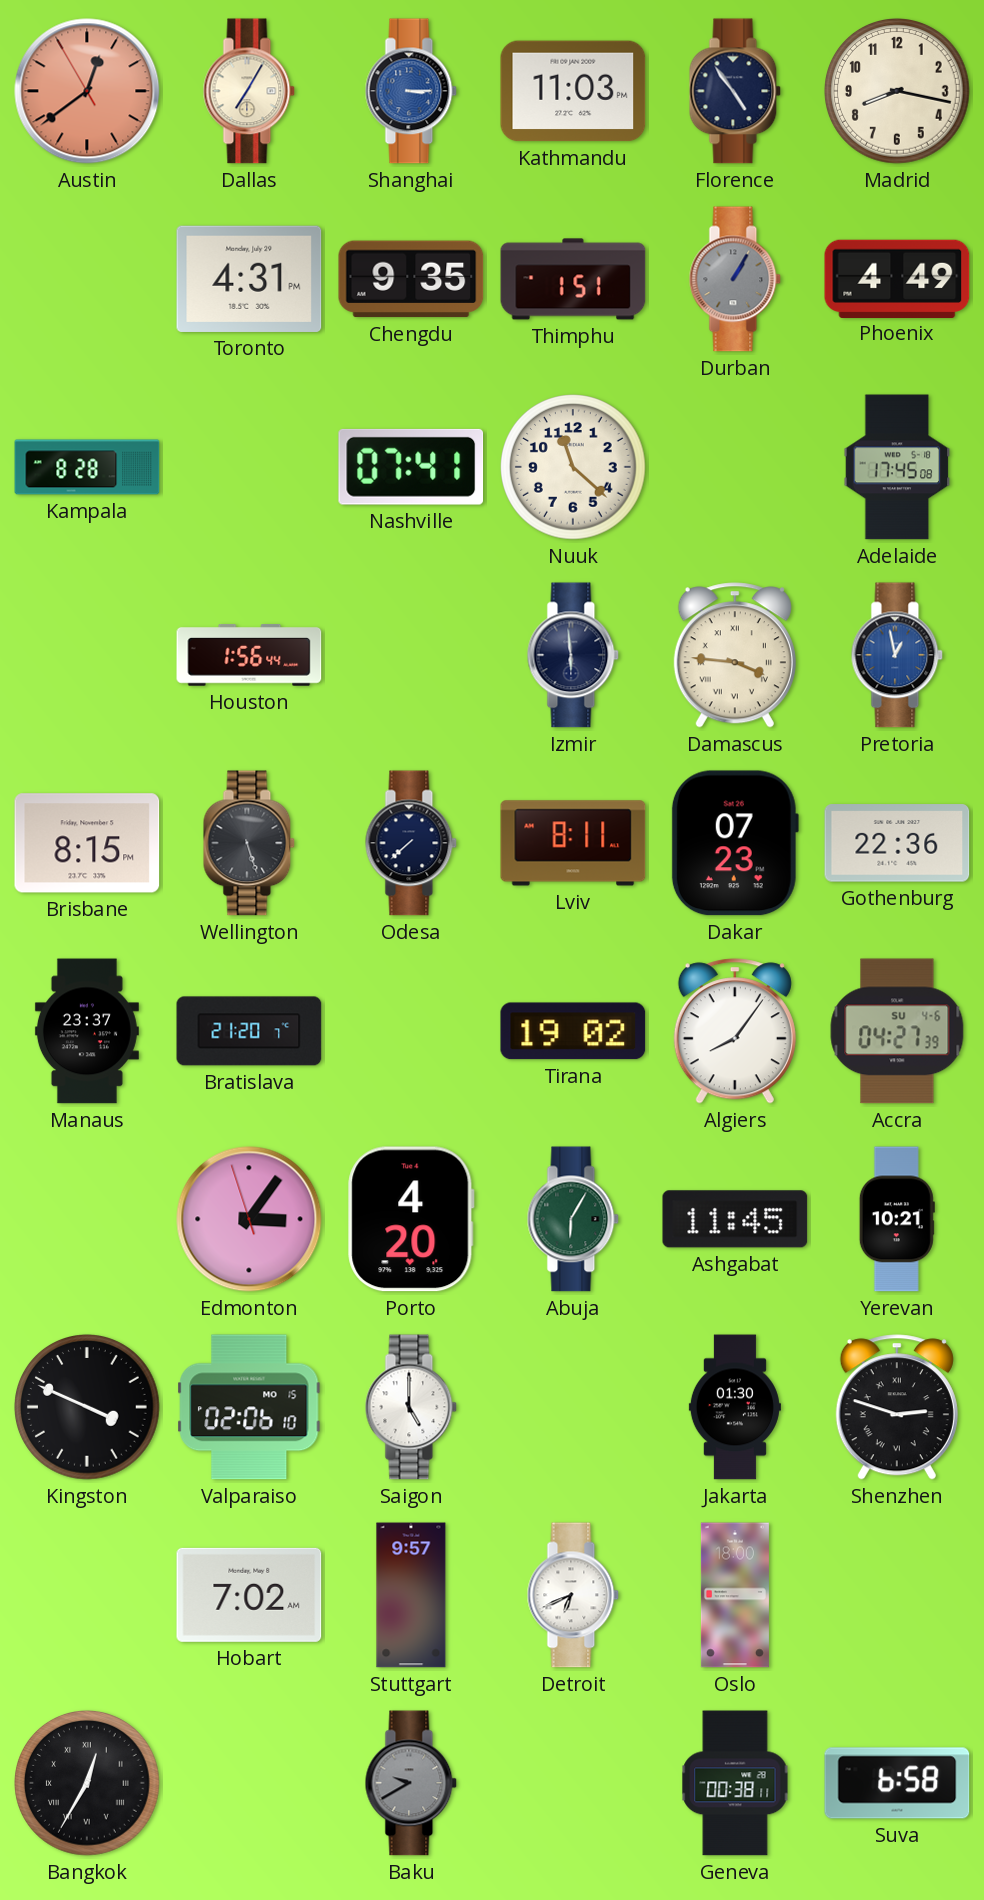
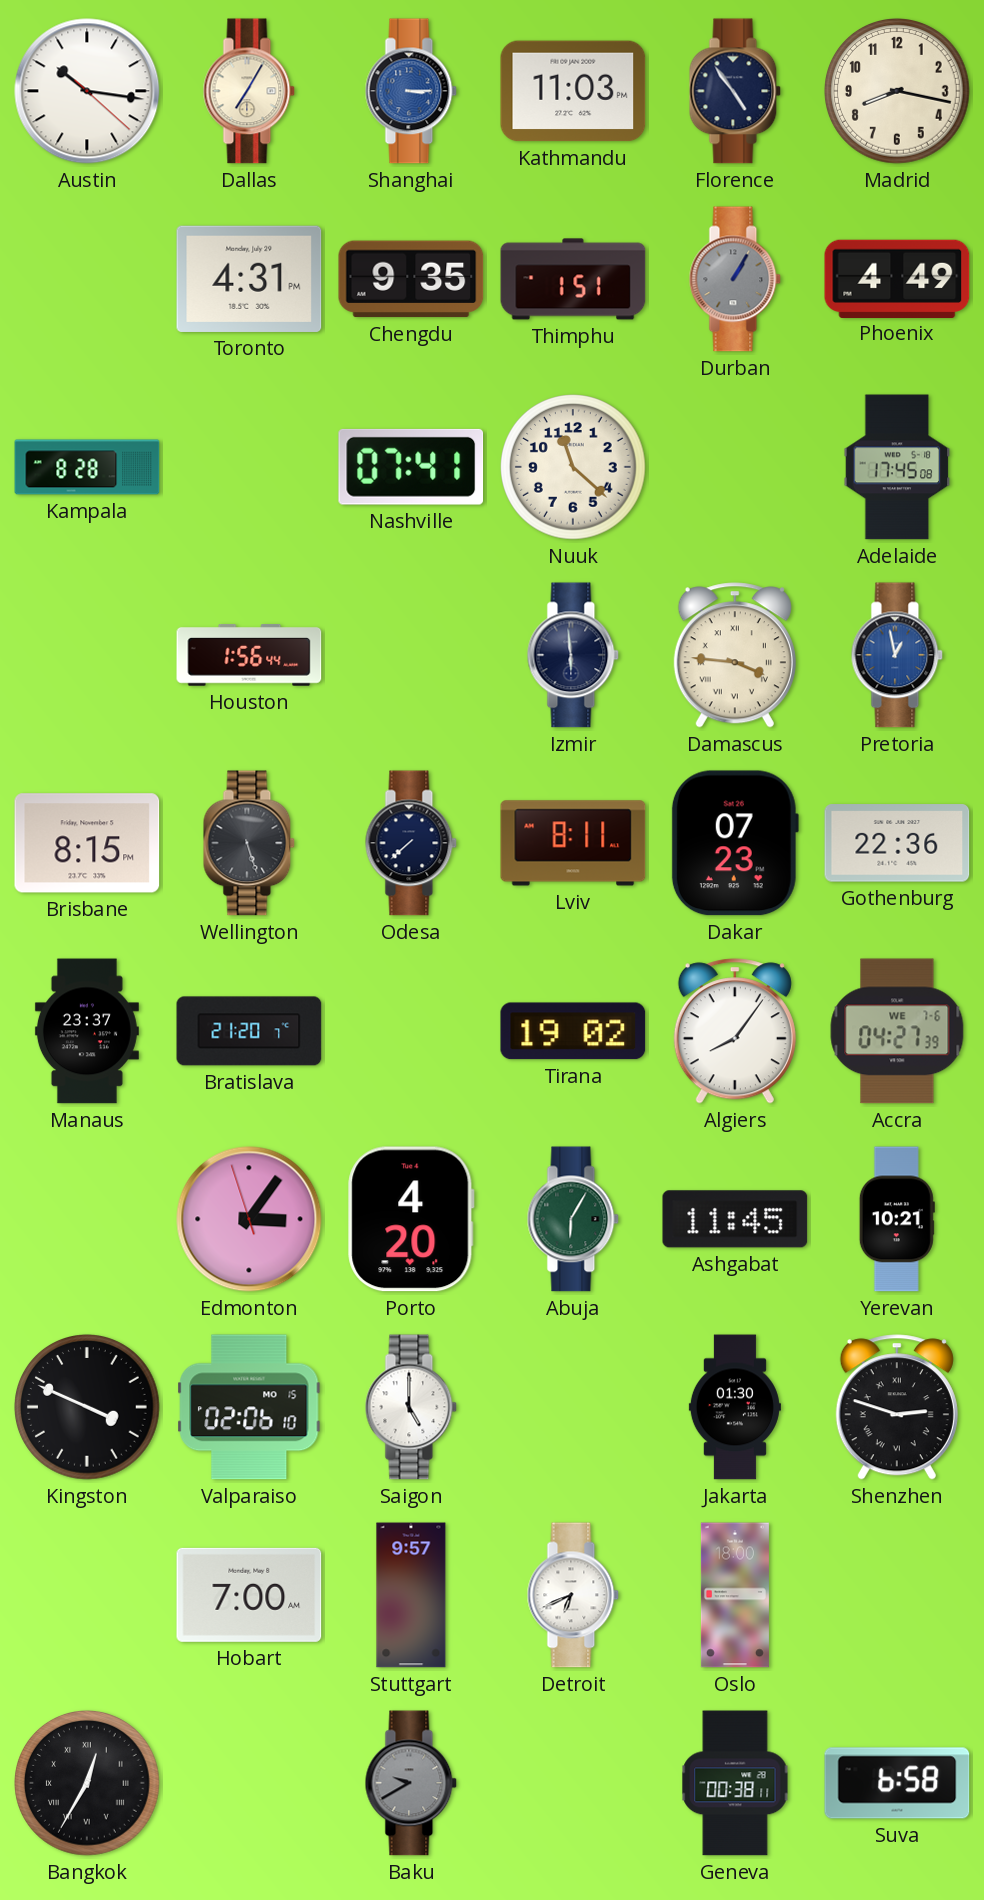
Austin: 12:38 -> 10:16 (87, 91)
Austin dial: salmon -> white (87, 91)
Accra date: SU 4-6 -> WE 7-6 (897, 1031)
Hobart: 7:02 -> 7:00 (249, 1595)
